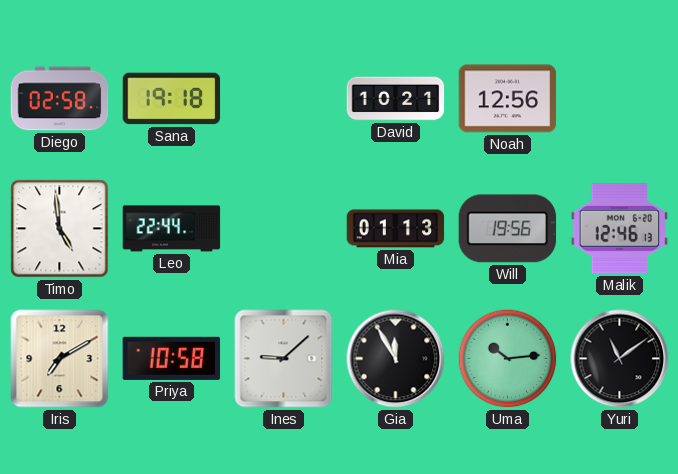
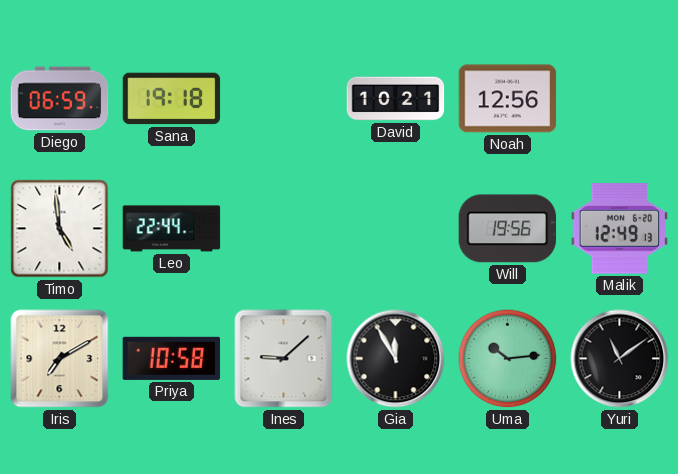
Diego: 02:58 -> 06:59 (60, 99)
Mia: 01:13 -> none (396, 229)
Malik: 12:46 -> 12:49 (620, 229)
